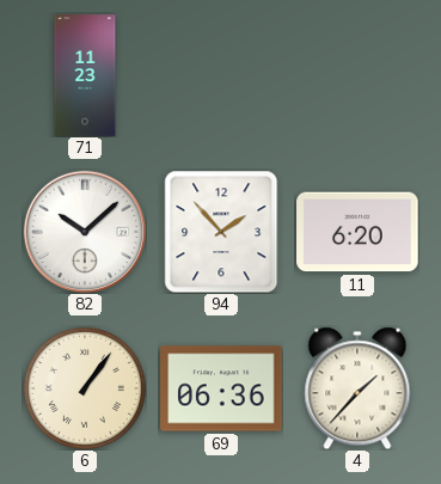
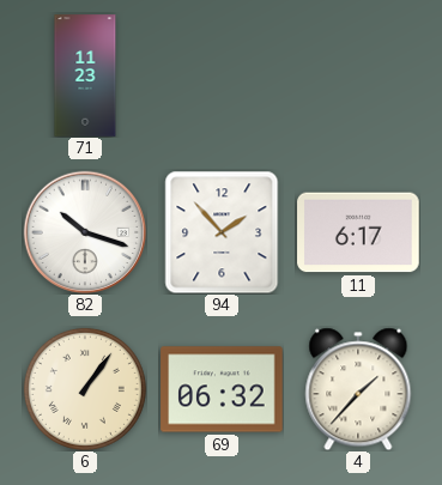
82: 10:08 -> 10:18 (85, 232)
11: 6:20 -> 6:17 (358, 232)
69: 06:36 -> 06:32 (222, 389)
